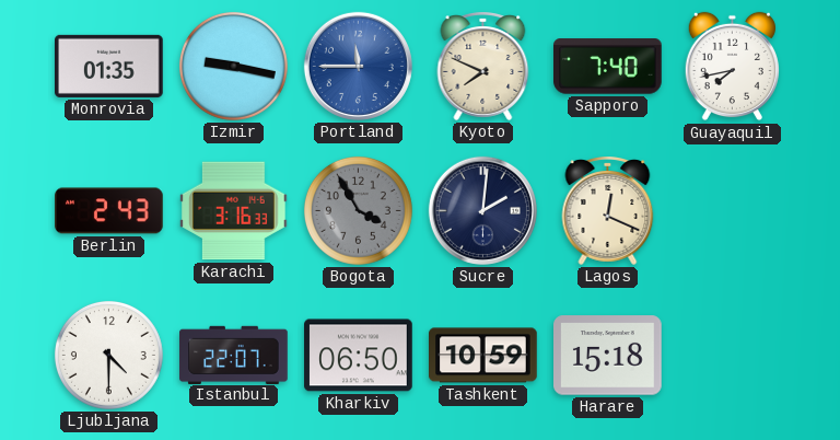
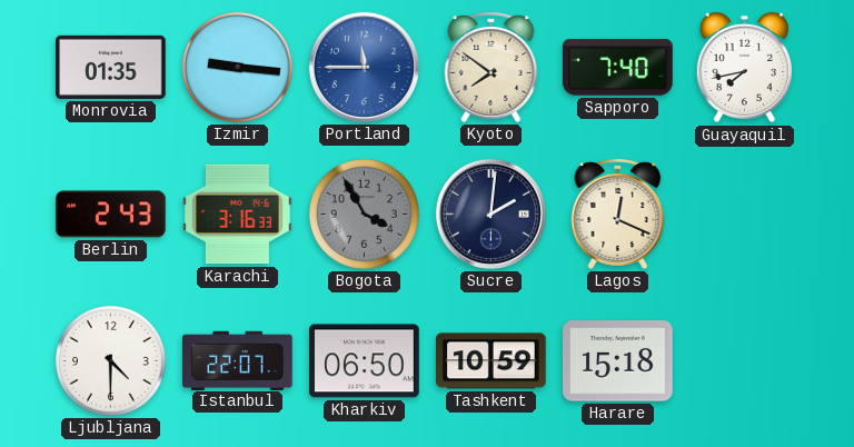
Izmir: 9:17 -> 9:16 (237, 67)
Kyoto: 7:49 -> 7:51 (491, 67)
